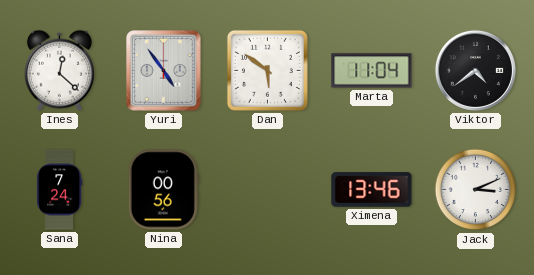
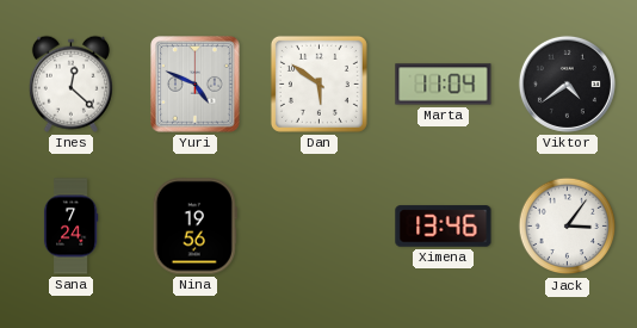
Yuri: 4:54 -> 4:49 (196, 85)
Nina: 00:56 -> 19:56 (194, 227)
Jack: 3:11 -> 3:06 (568, 227)
